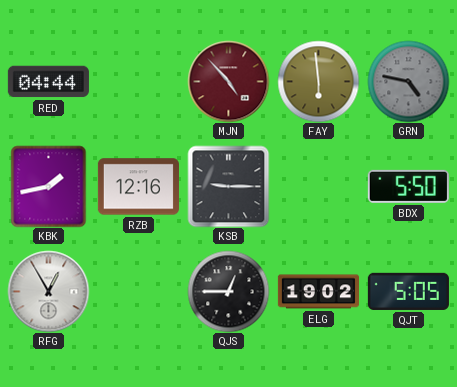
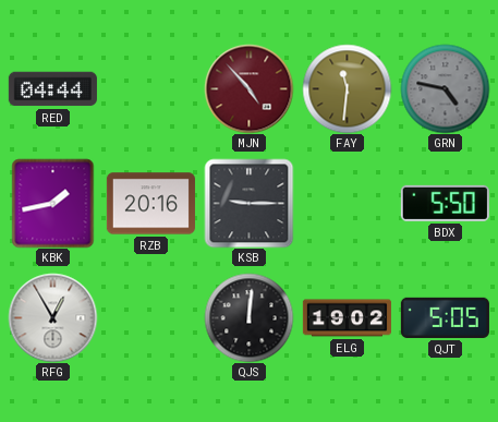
FAY: 5:59 -> 11:31 (347, 88)
RZB: 12:16 -> 20:16 (150, 204)
QJS: 12:45 -> 12:01 (248, 317)
